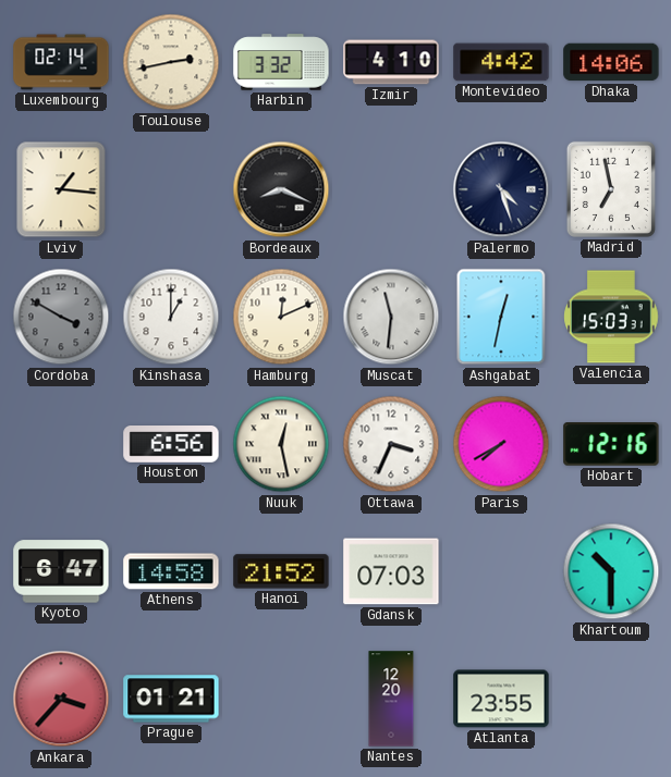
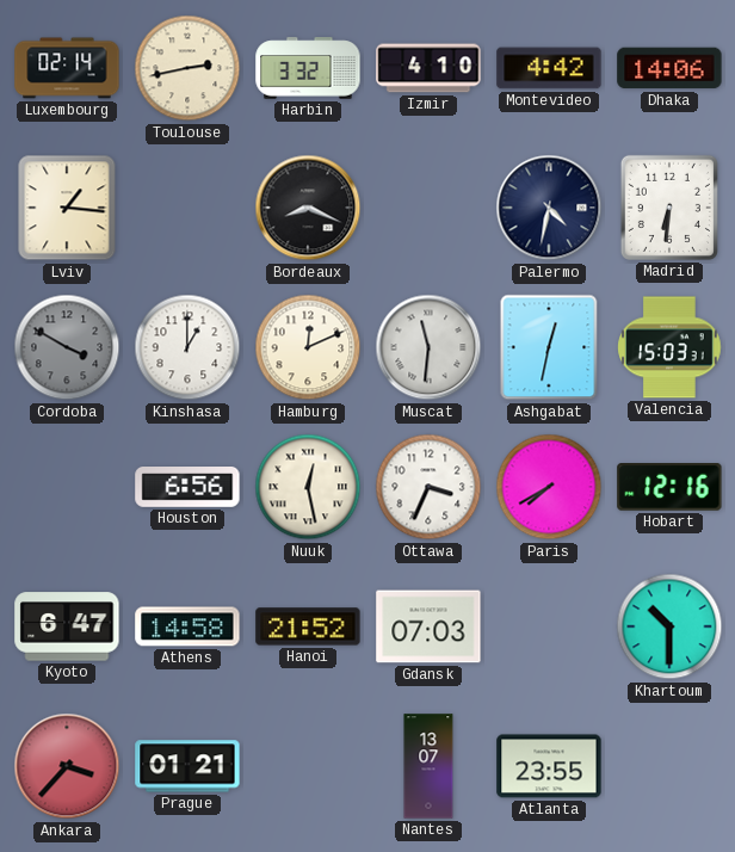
Palermo: 4:27 -> 4:32 (549, 208)
Madrid: 6:58 -> 6:31 (669, 208)
Nantes: 12:20 -> 13:07 (428, 766)
